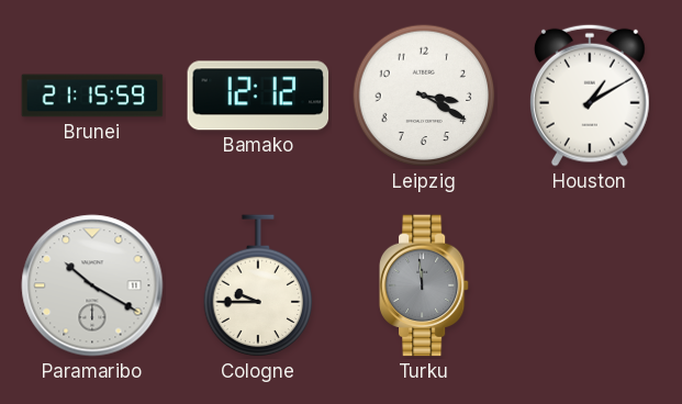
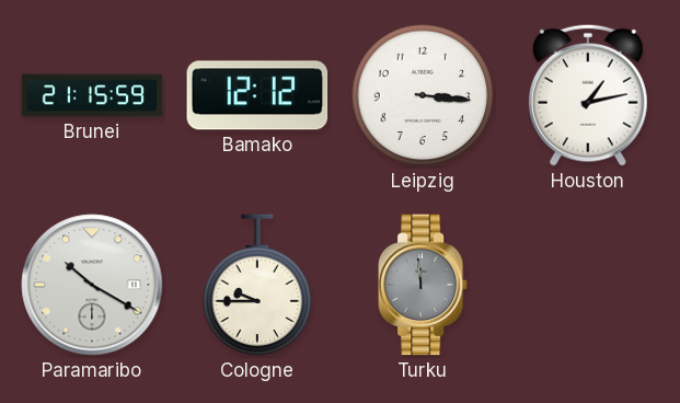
Leipzig: 3:20 -> 3:16 (423, 95)
Houston: 1:10 -> 1:13 (588, 95)
